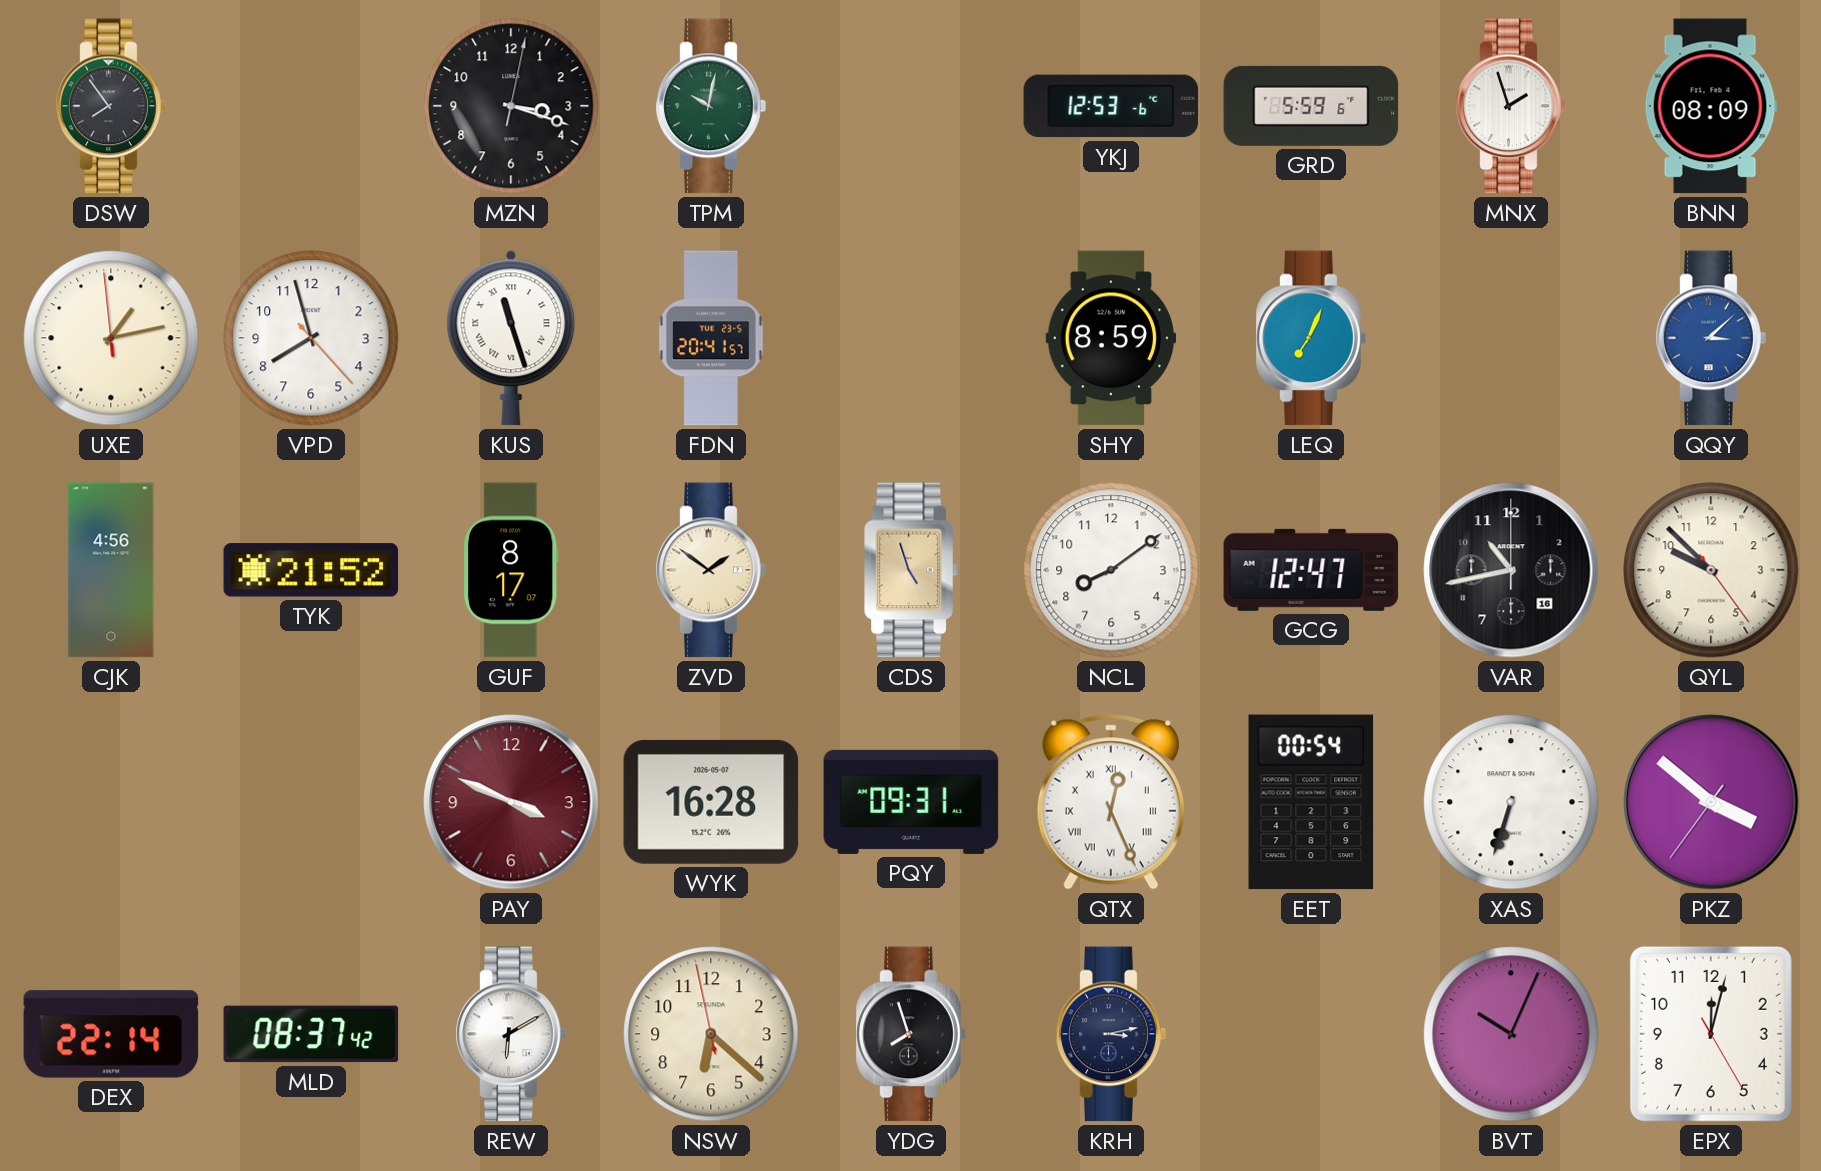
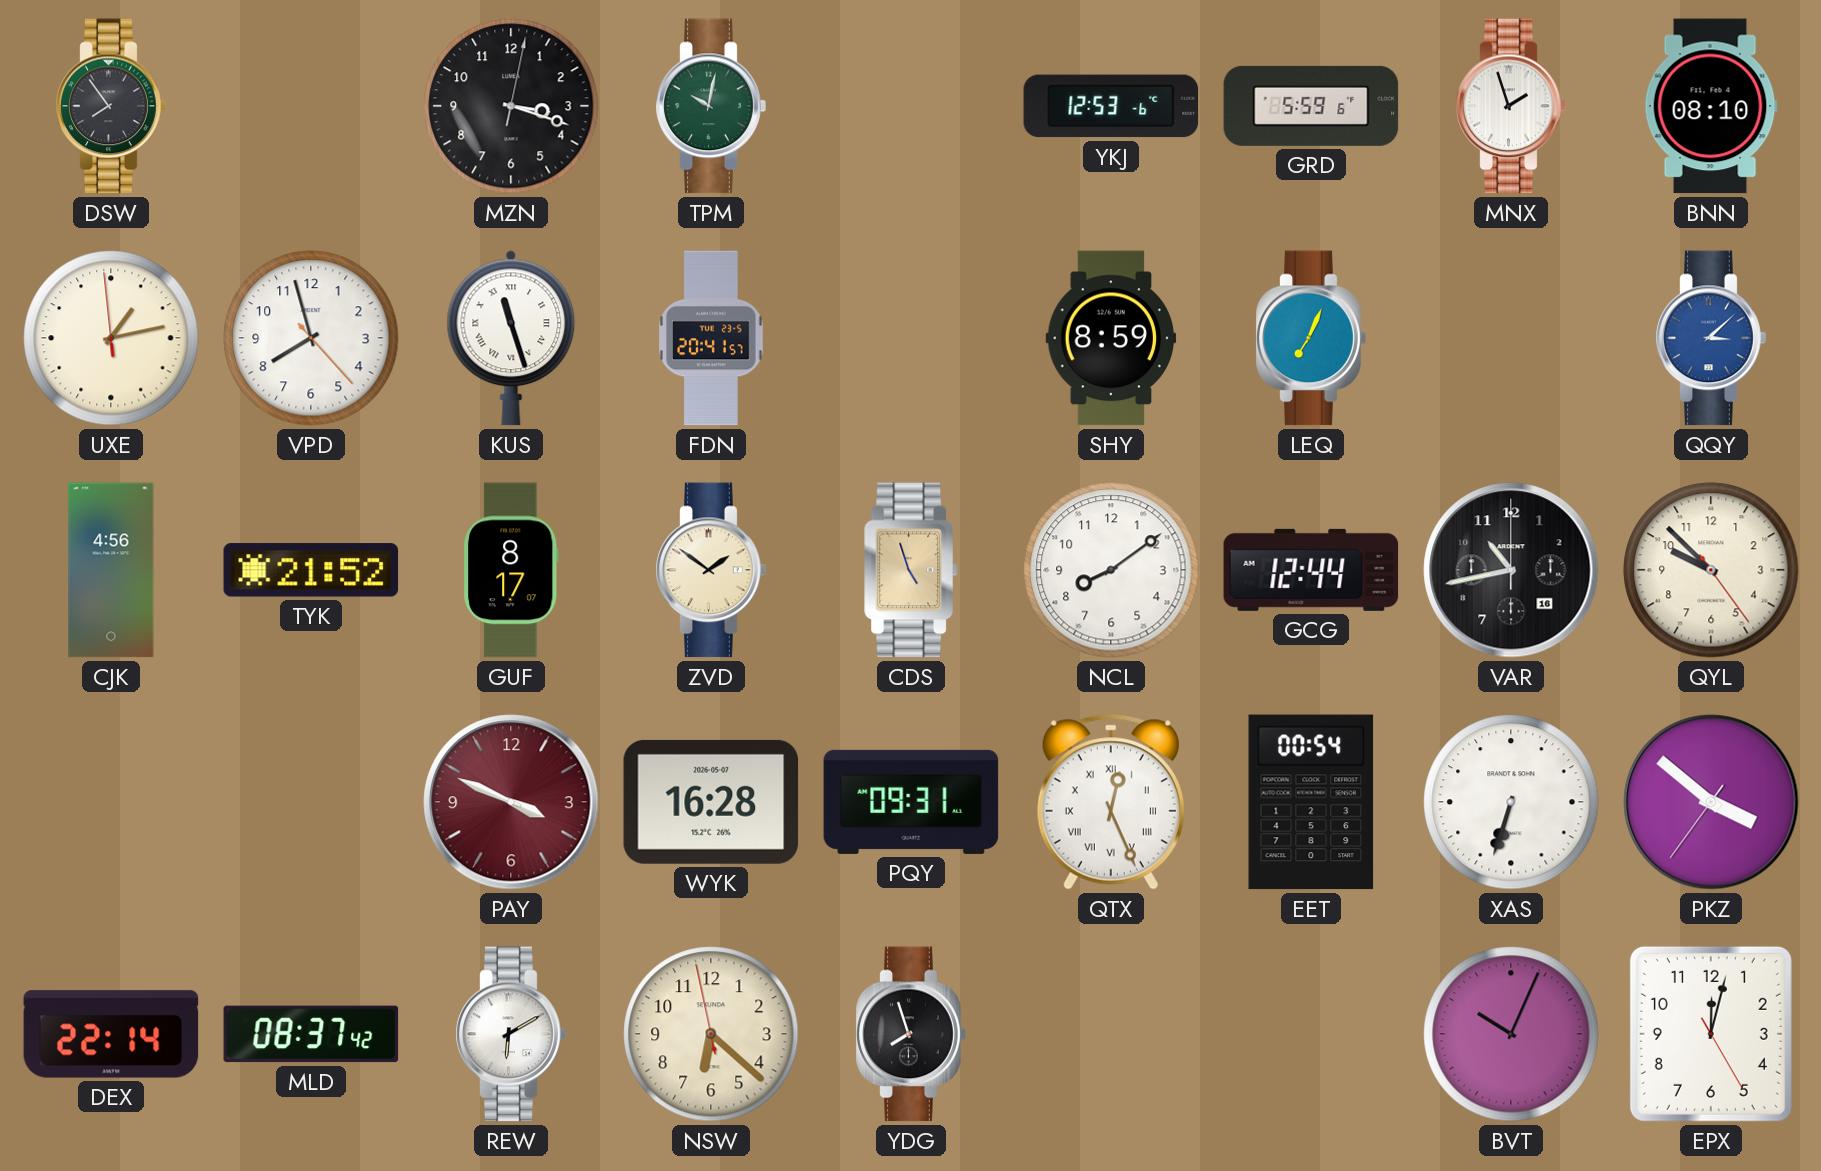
BNN: 08:09 -> 08:10 (1711, 106)
GCG: 12:47 -> 12:44 (1311, 570)
KRH: 3:13 -> none (1111, 1034)
